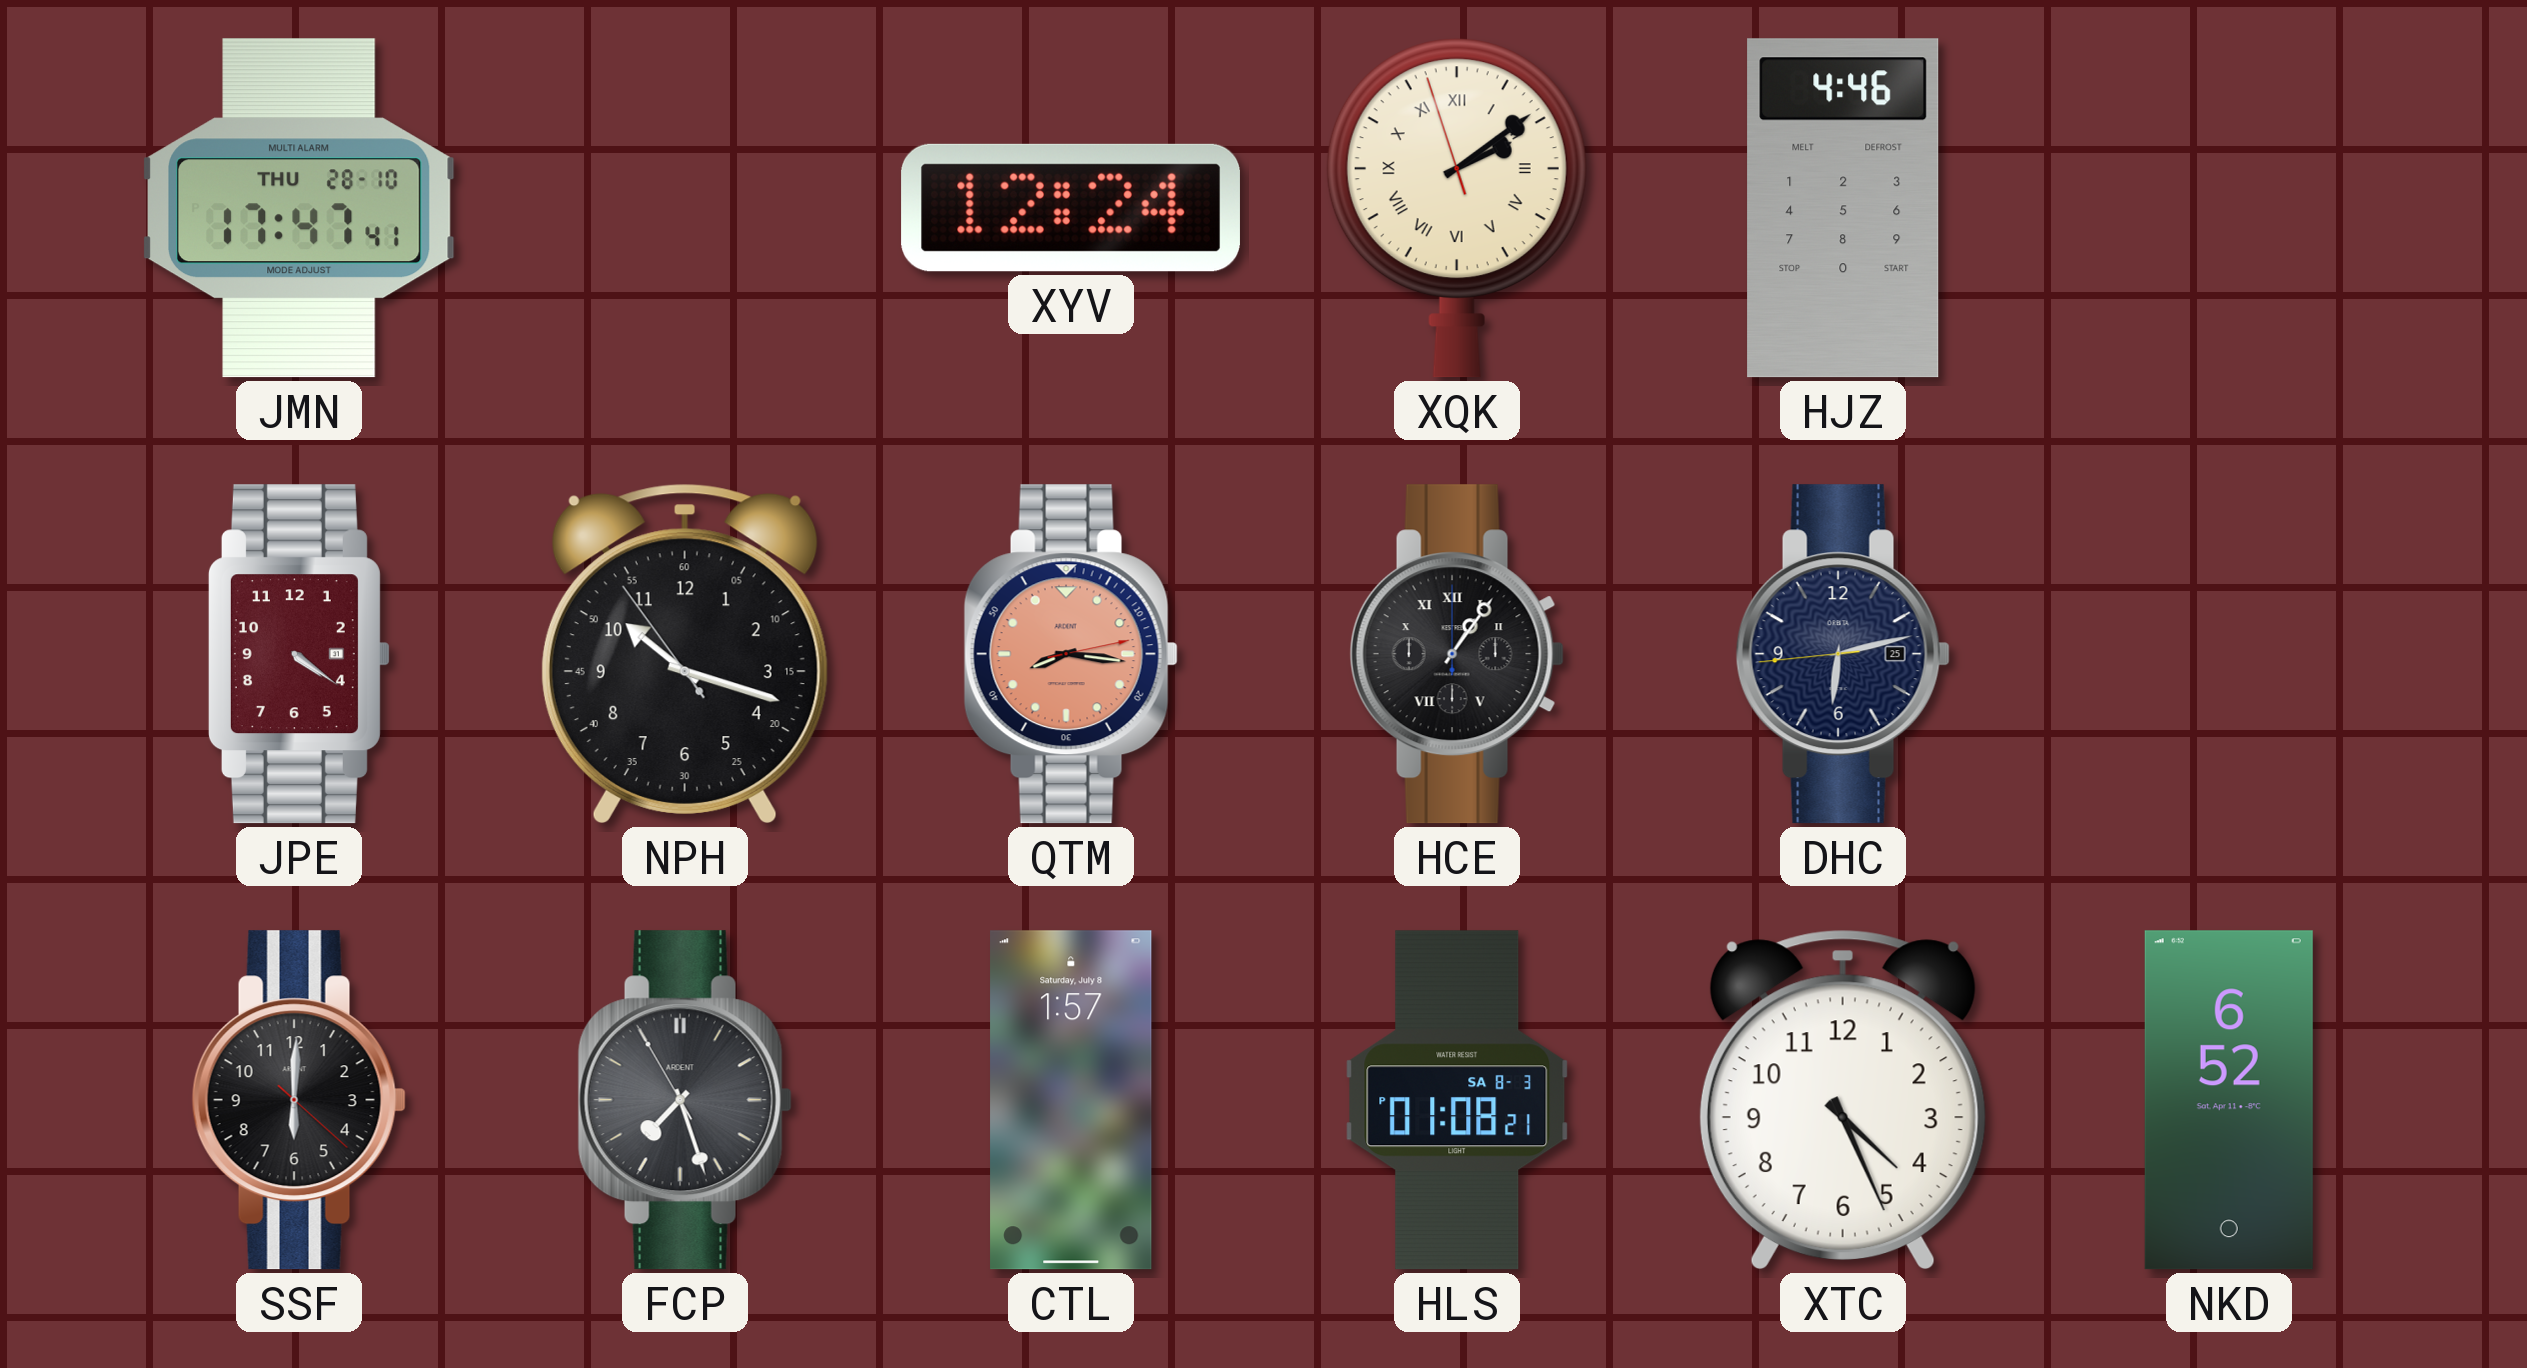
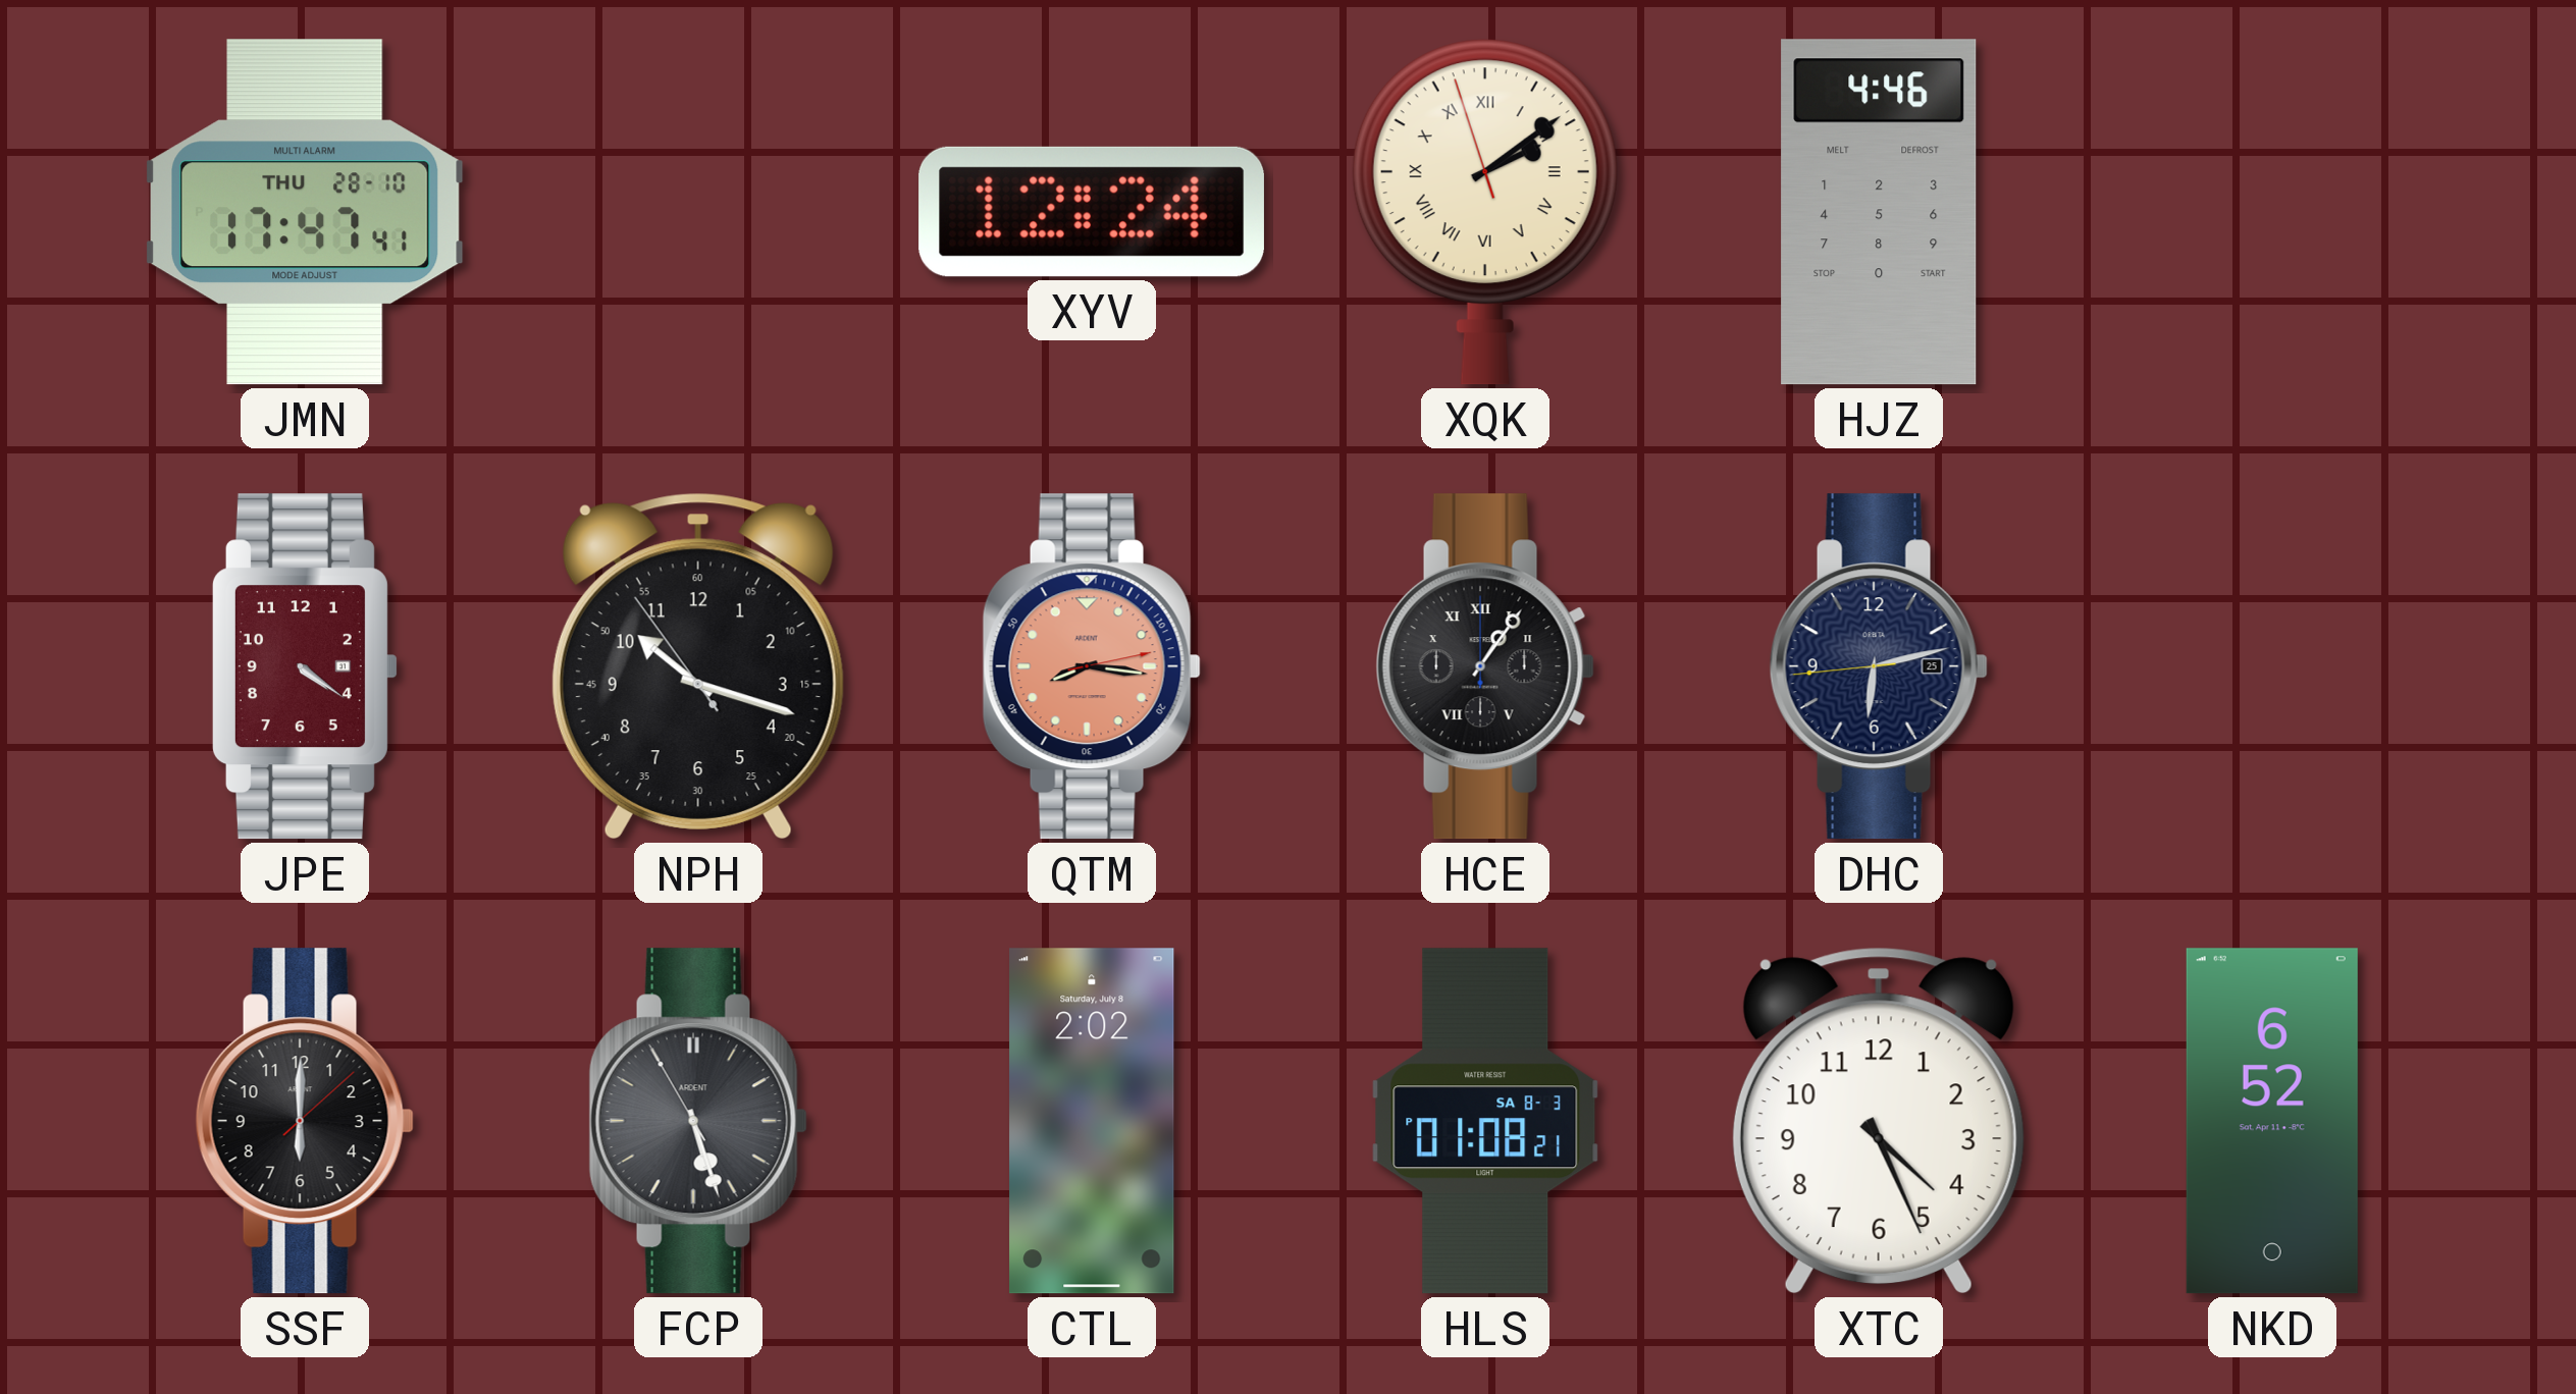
SSF: 6:00:22 -> 6:00:08 (305, 1121)
FCP: 7:26 -> 5:26 (698, 1121)
CTL: 1:57 -> 2:02 (1092, 1121)
